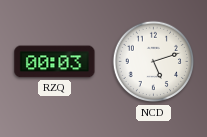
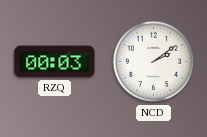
NCD: 5:12 -> 2:09 (154, 62)
